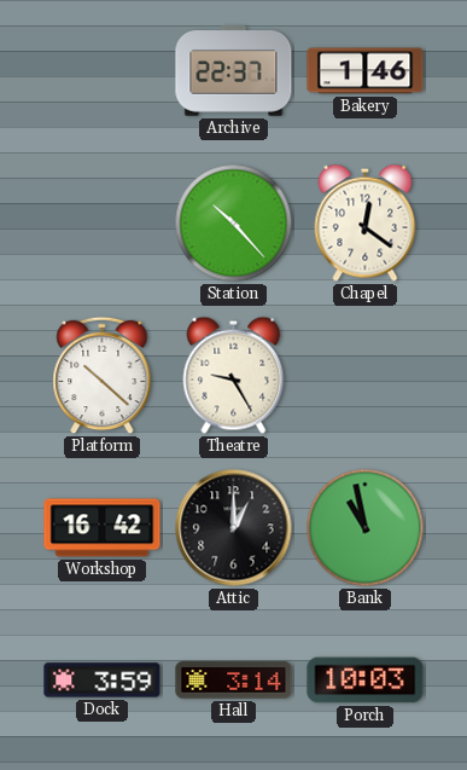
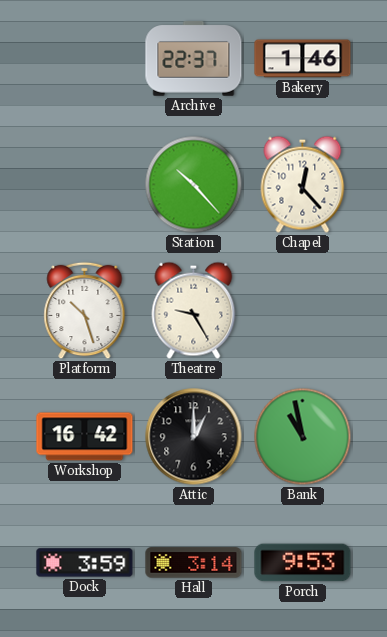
Chapel: 12:21 -> 12:23 (303, 184)
Platform: 10:22 -> 10:27 (85, 311)
Porch: 10:03 -> 9:53 (303, 563)
